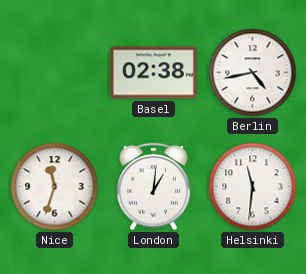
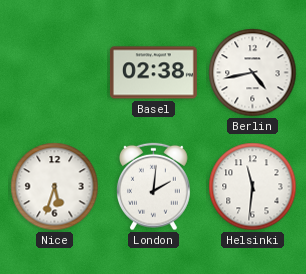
Nice: 11:33 -> 5:33 (55, 187)
London: 1:01 -> 2:01 (154, 187)
